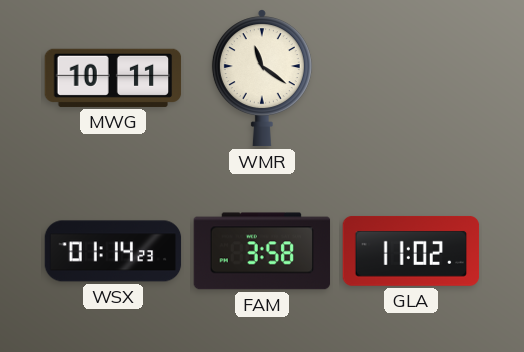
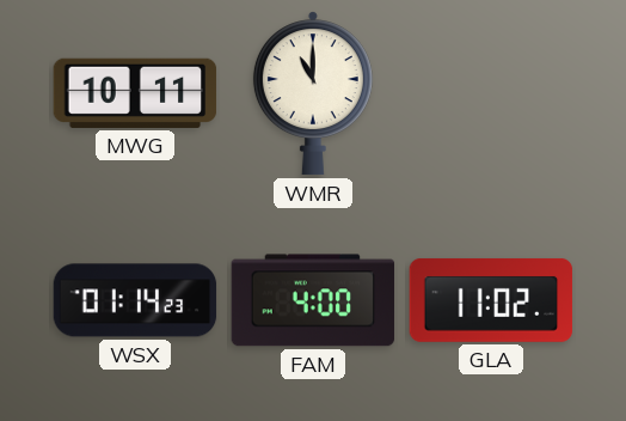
WMR: 11:21 -> 11:00 (313, 93)
FAM: 3:58 -> 4:00 (313, 300)
